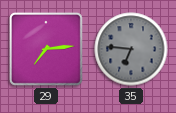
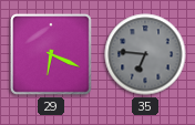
29: 7:14 -> 6:19 (51, 54)
